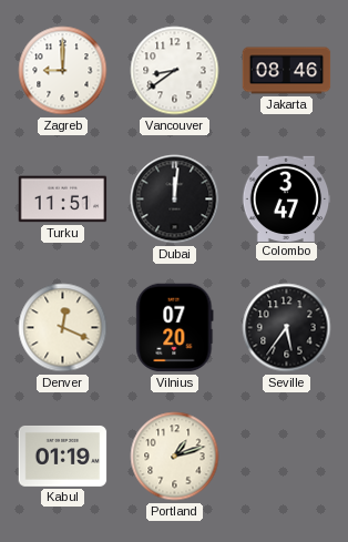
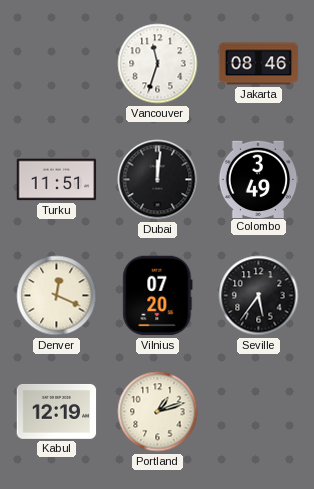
Zagreb: 9:00 -> none (63, 71)
Vancouver: 8:39 -> 11:33 (158, 64)
Colombo: 3:47 -> 3:49 (258, 179)
Kabul: 01:19 -> 12:19 (57, 411)
